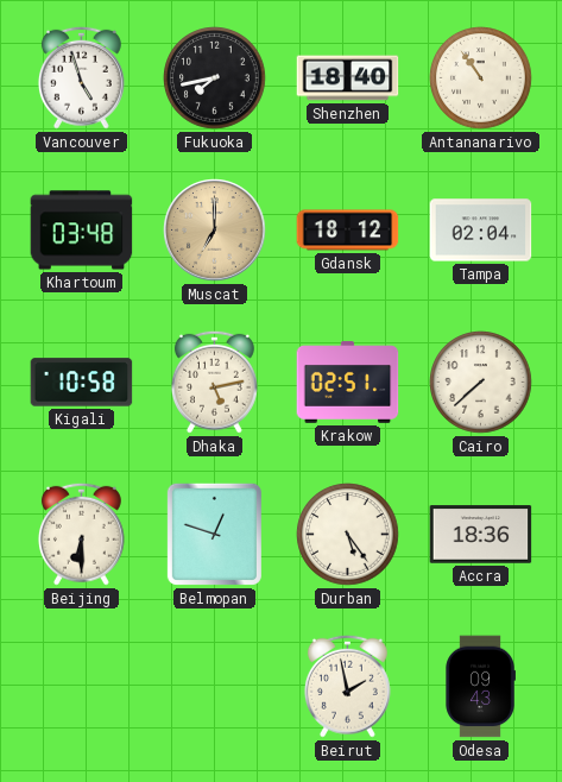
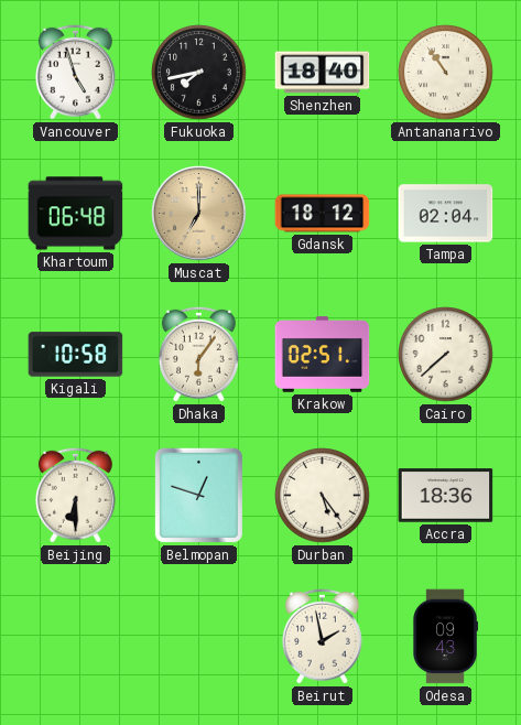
Khartoum: 03:48 -> 06:48 (76, 214)
Dhaka: 5:13 -> 6:06 (198, 354)
